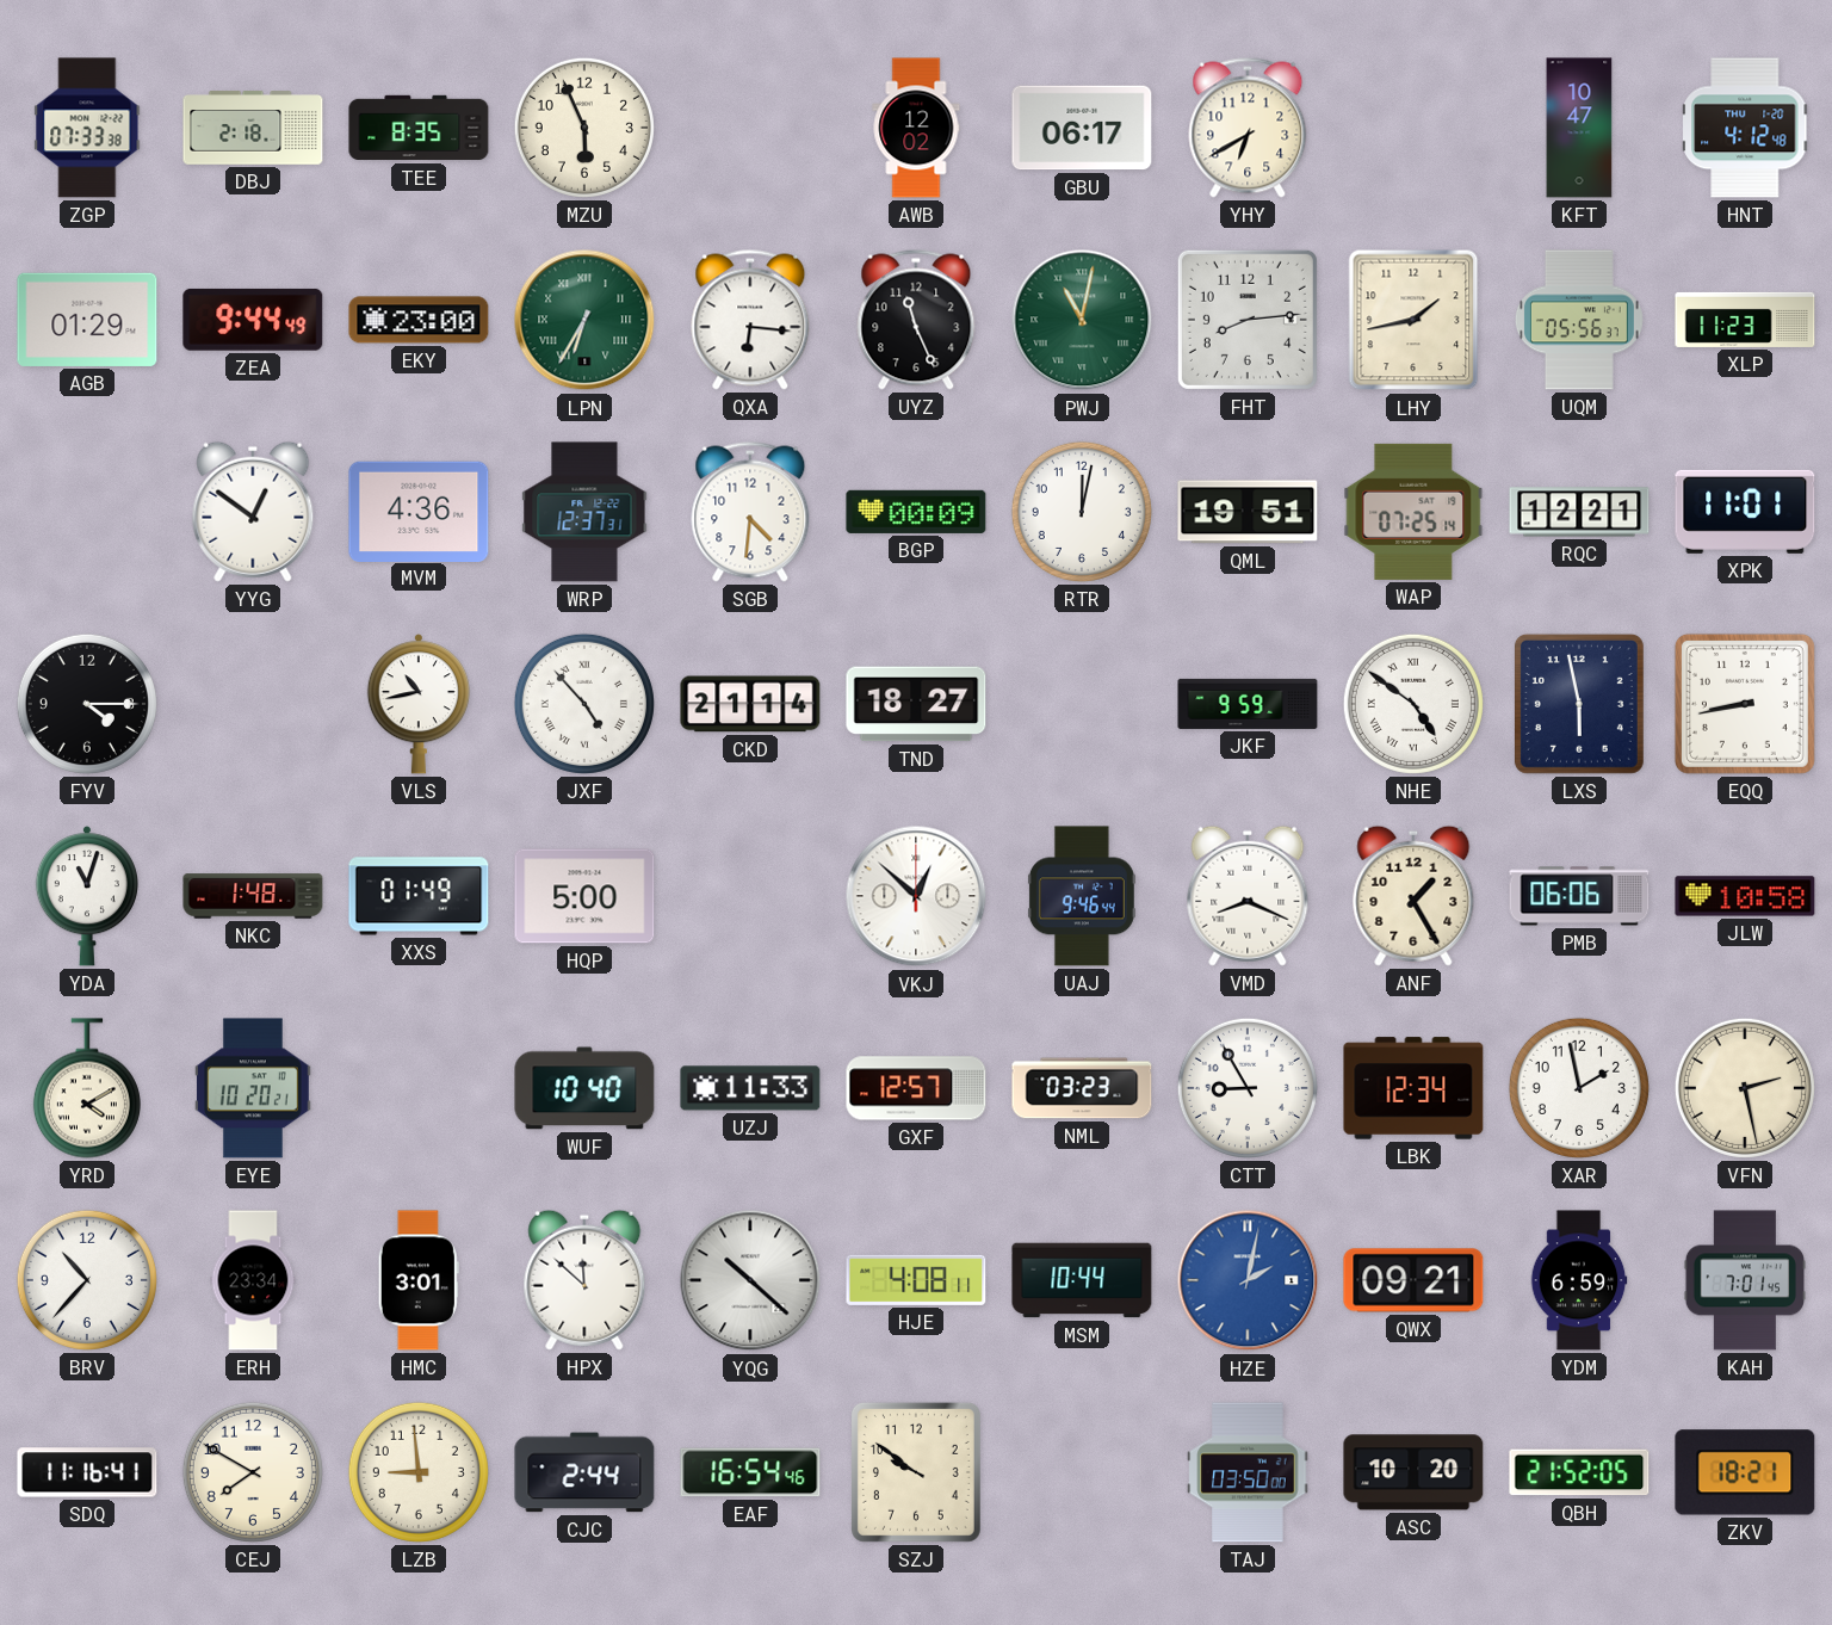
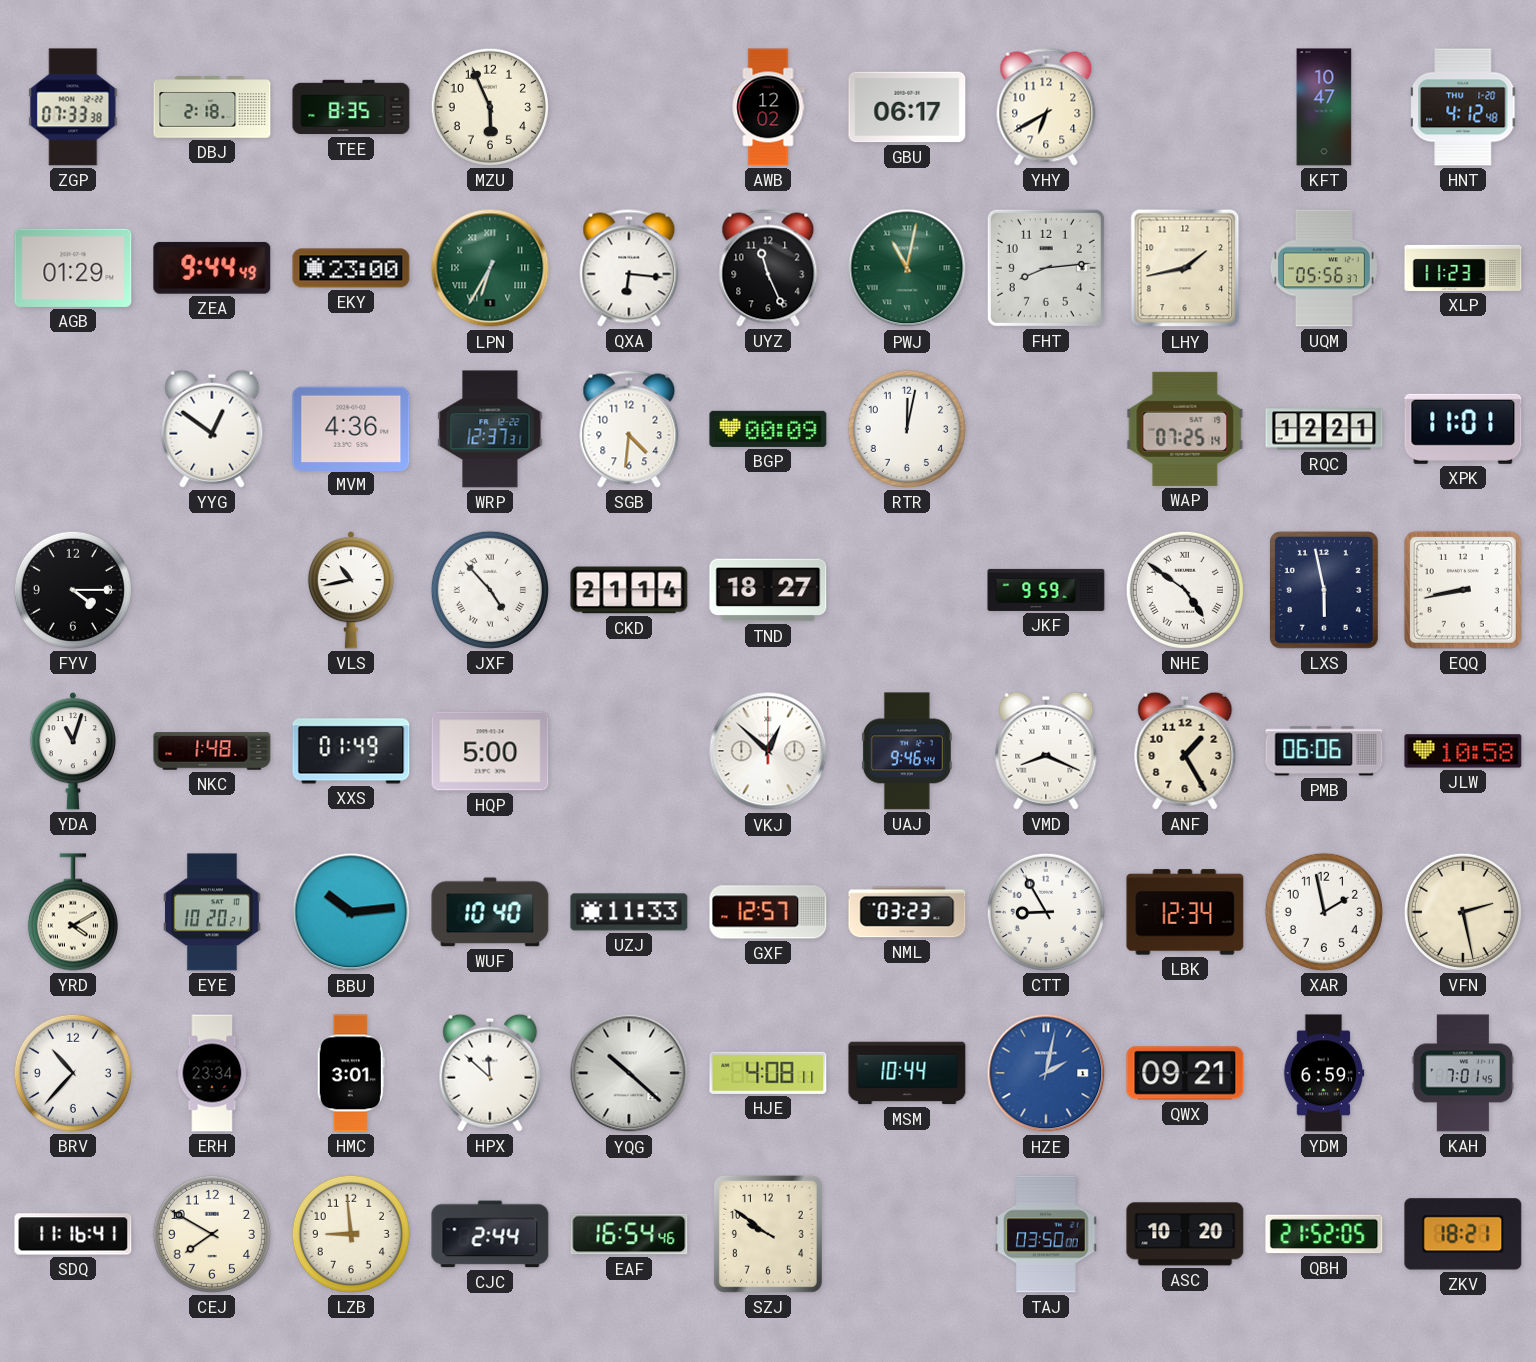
QML: 19:51 -> none (1248, 512)
BBU: none -> 10:14 (351, 912)
